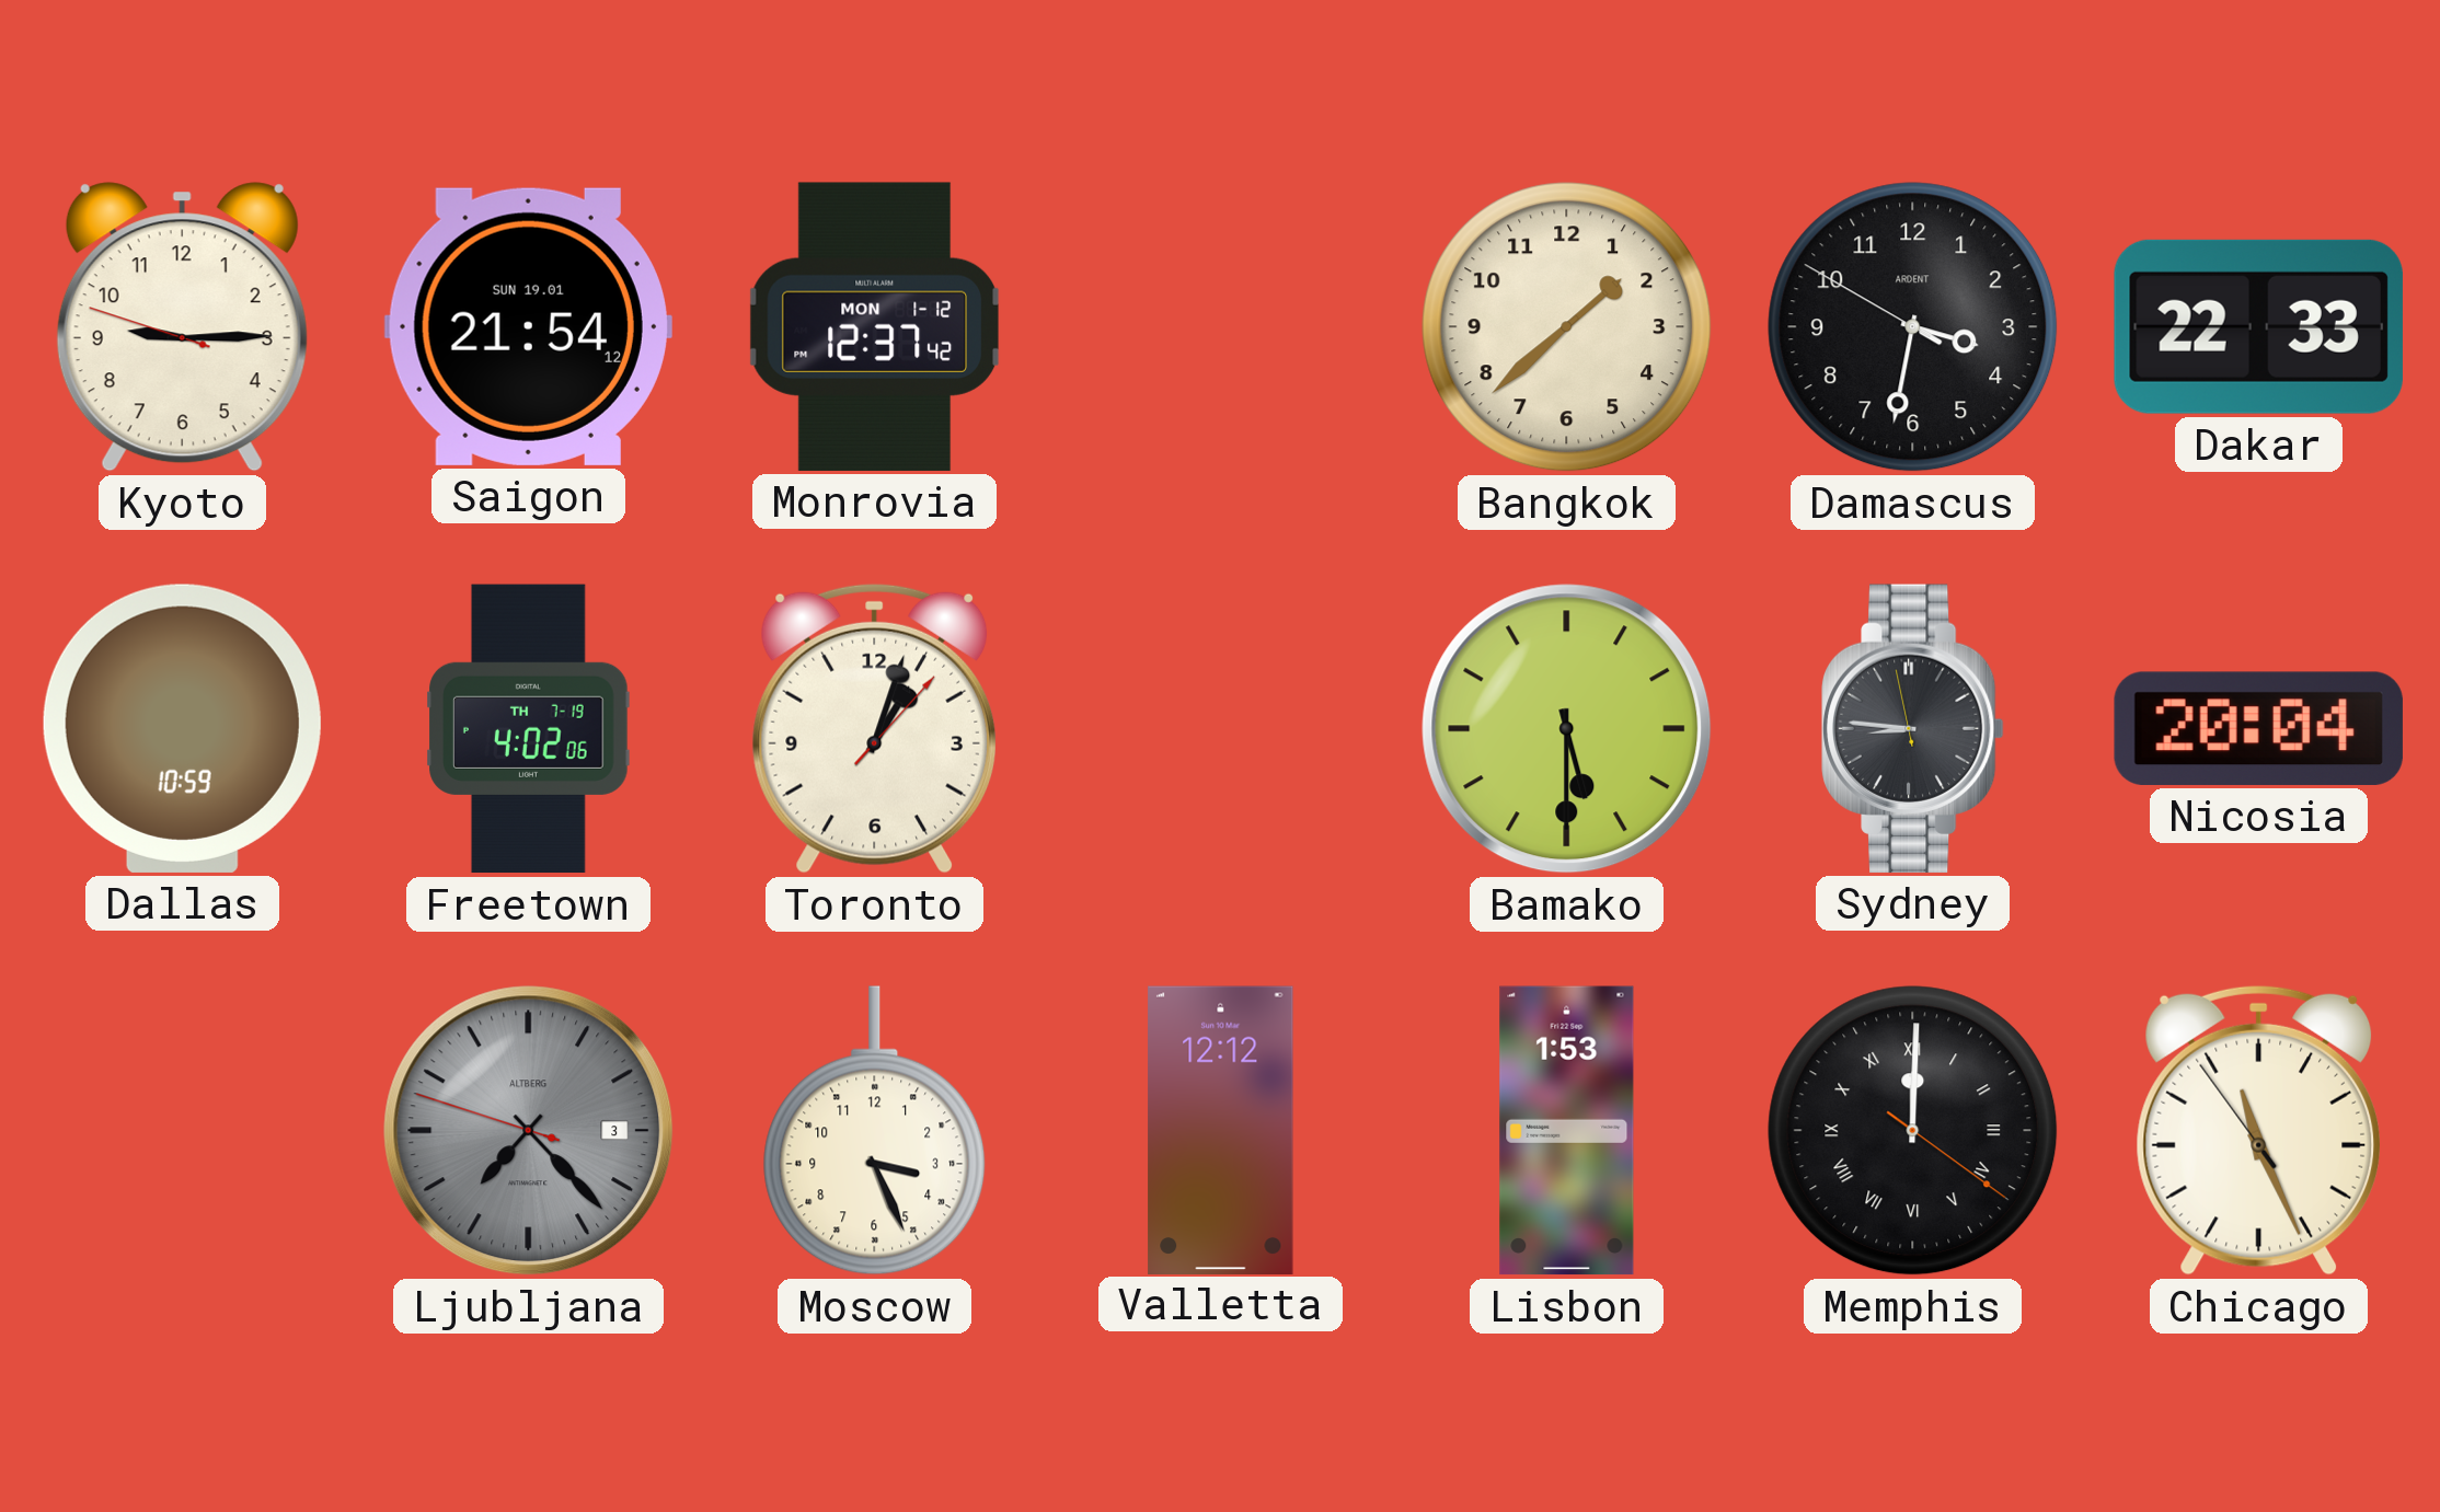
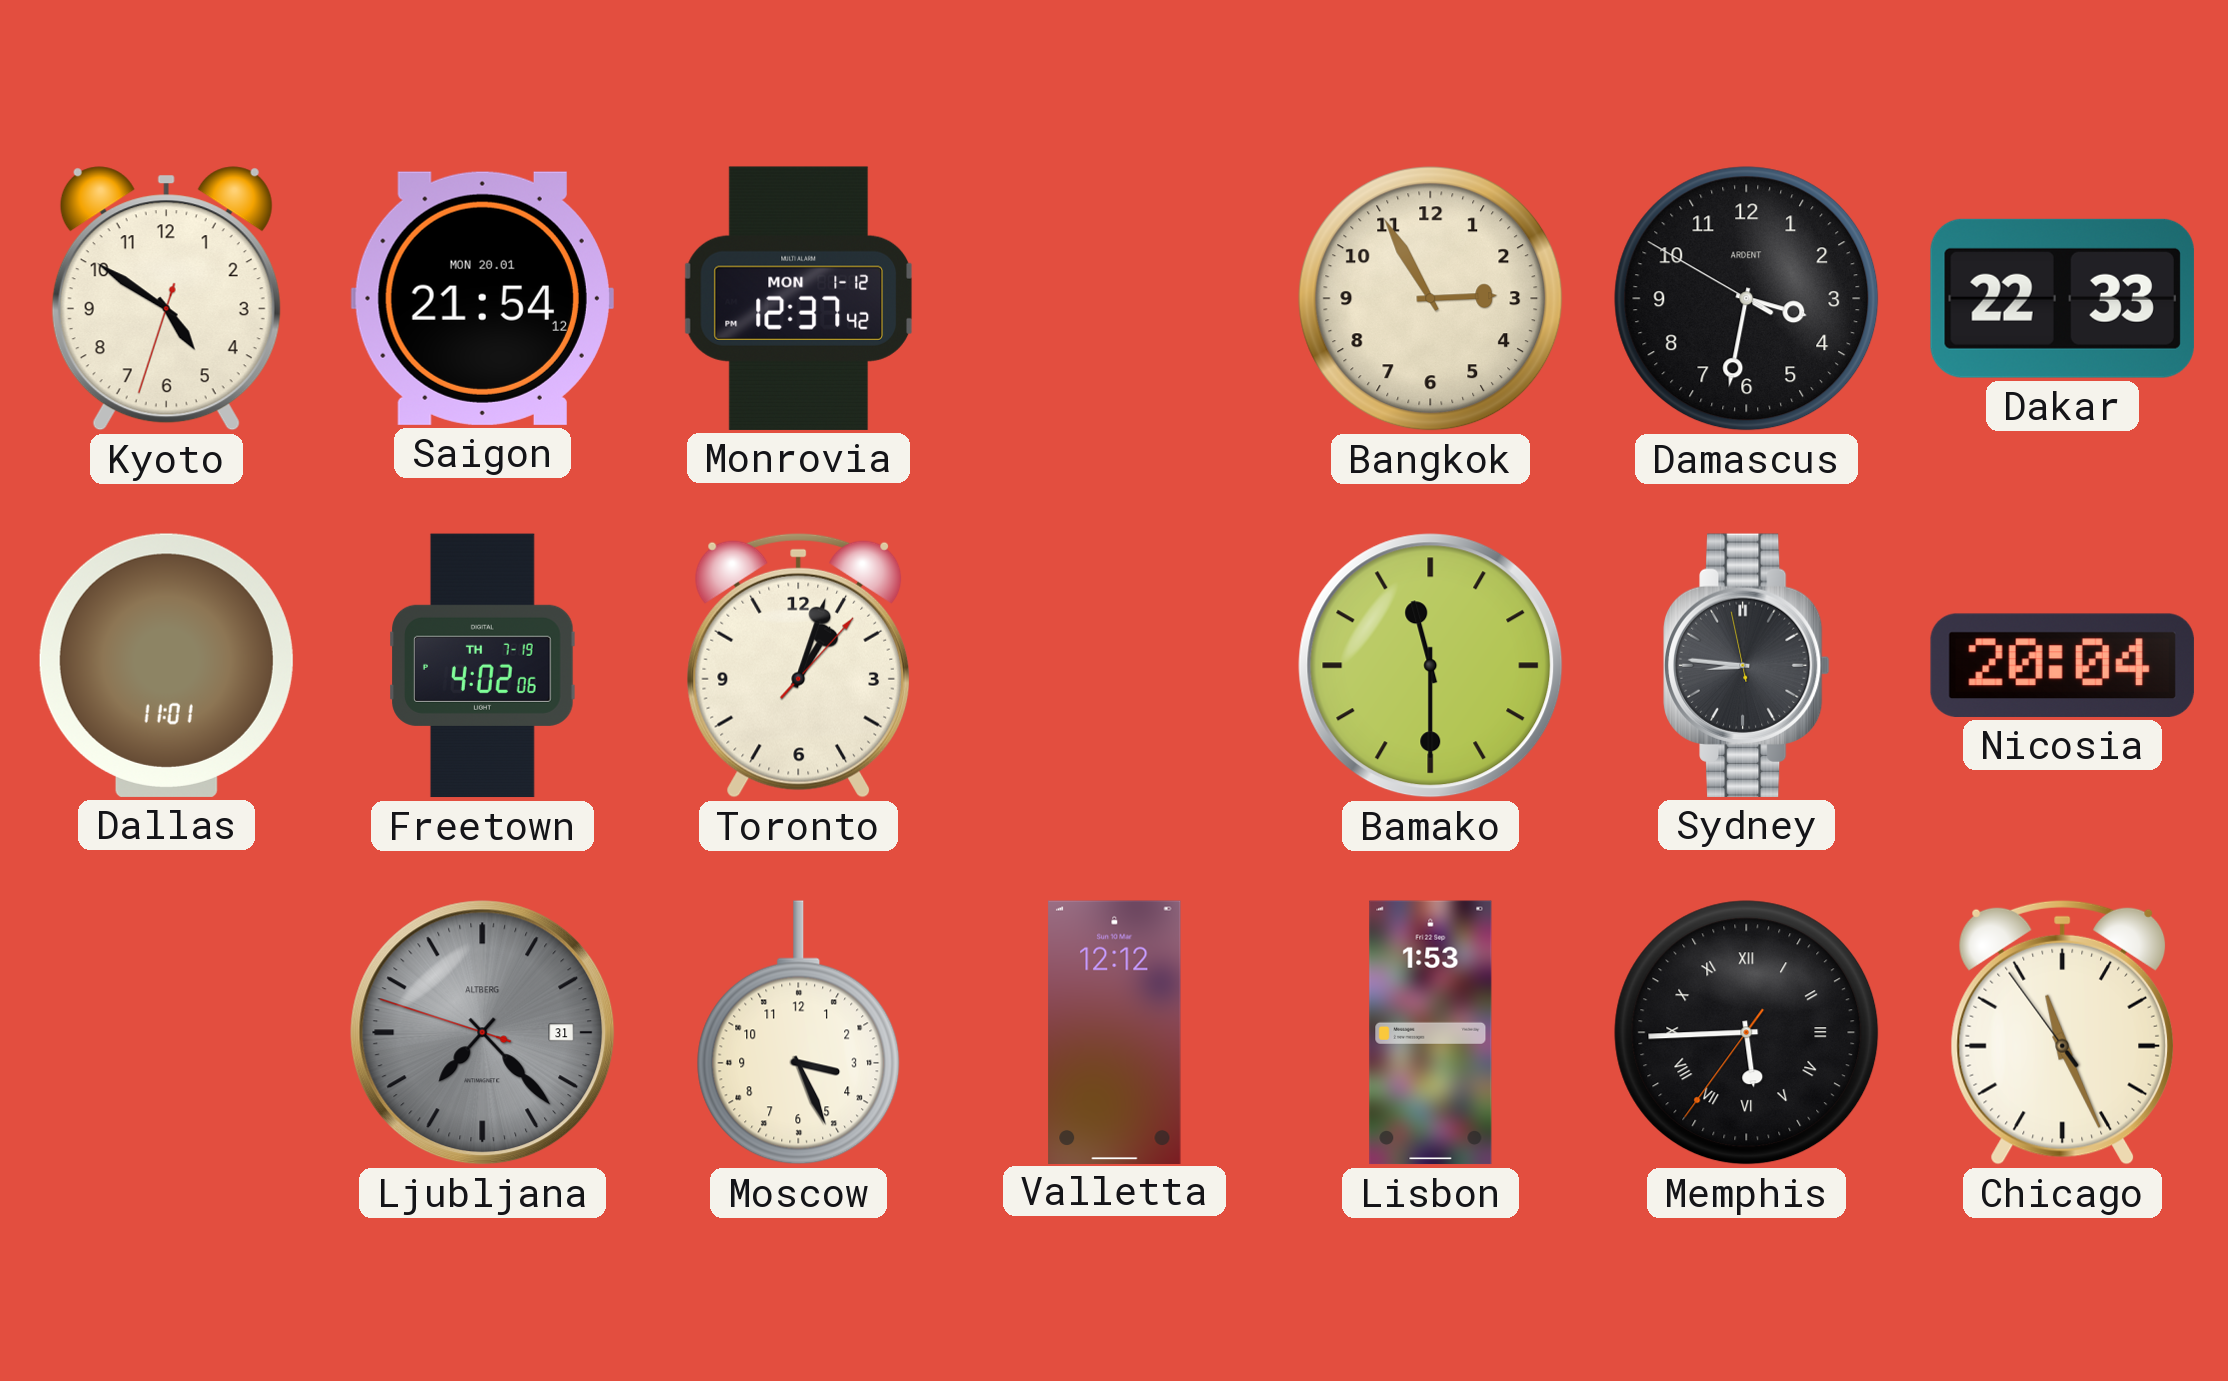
Kyoto: 9:14 -> 4:50 (166, 299)
Saigon date: SUN 19.01 -> MON 20.01 (482, 298)
Bangkok: 1:38 -> 2:55 (1431, 299)
Dallas: 10:59 -> 11:01 (166, 665)
Bamako: 5:30 -> 11:30 (1431, 666)
Ljubljana date: 3 -> 31 (483, 1033)
Memphis: 12:00 -> 5:44 (1747, 1033)
